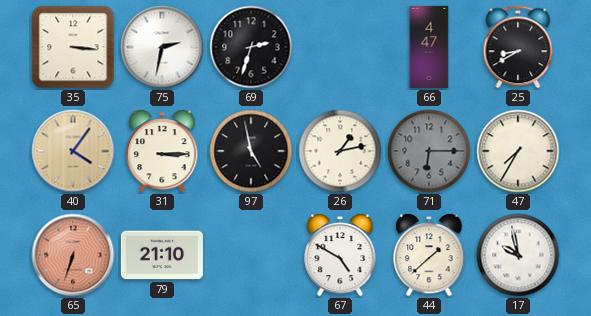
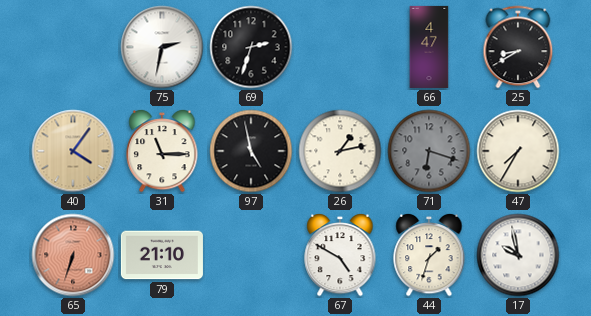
35: 3:16 -> none (73, 47)
31: 3:15 -> 11:15 (162, 151)
71: 6:15 -> 6:18 (429, 151)
44: 1:38 -> 1:33 (429, 255)
